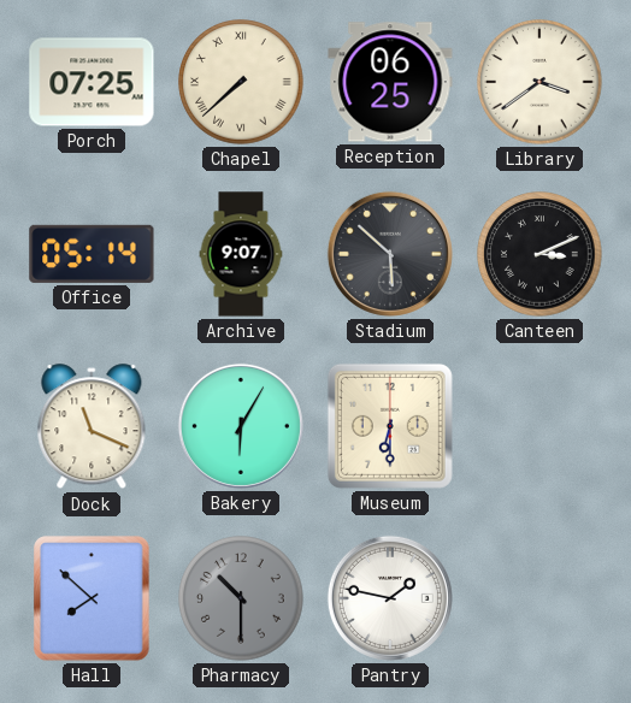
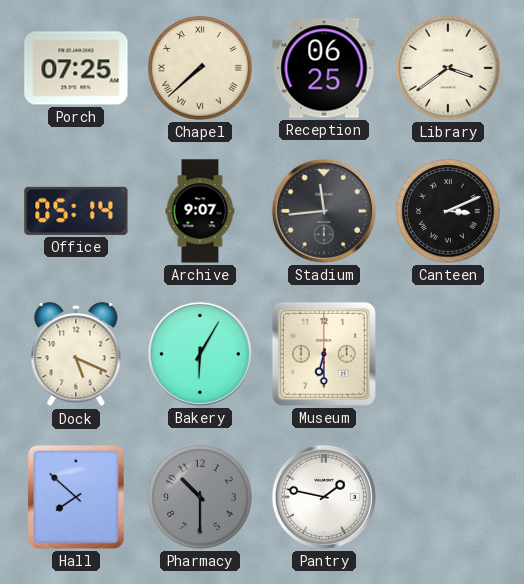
Stadium: 5:52 -> 11:44 (324, 211)
Dock: 11:19 -> 5:19 (76, 355)
